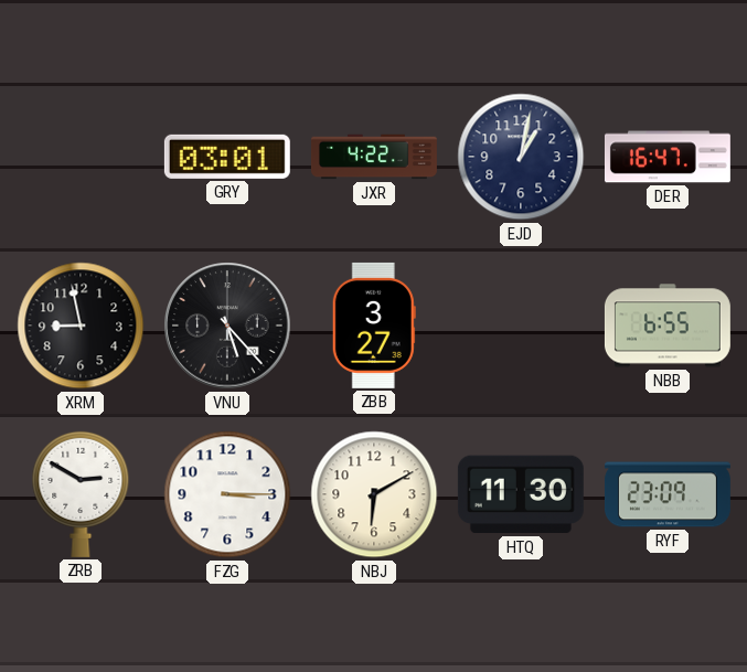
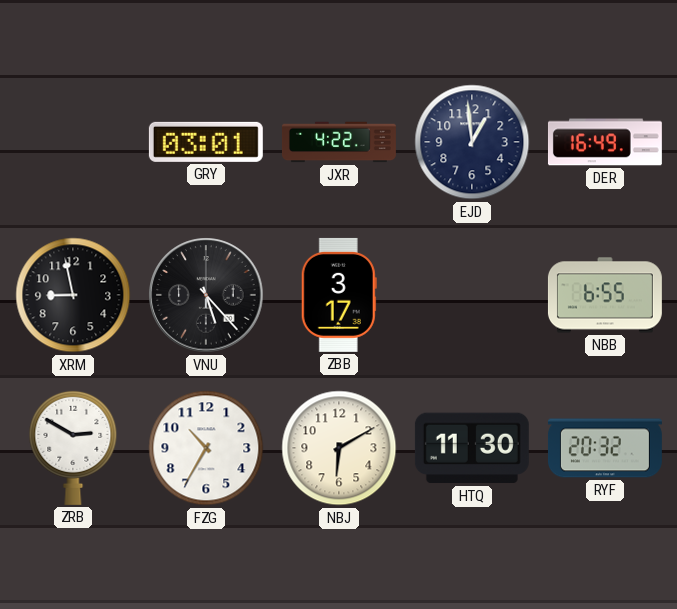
EJD: 1:02 -> 12:59 (472, 142)
DER: 16:47 -> 16:49 (605, 142)
ZBB: 3:27 -> 3:17 (339, 295)
FZG: 3:15 -> 10:35 (206, 448)
RYF: 23:09 -> 20:32 (605, 448)
